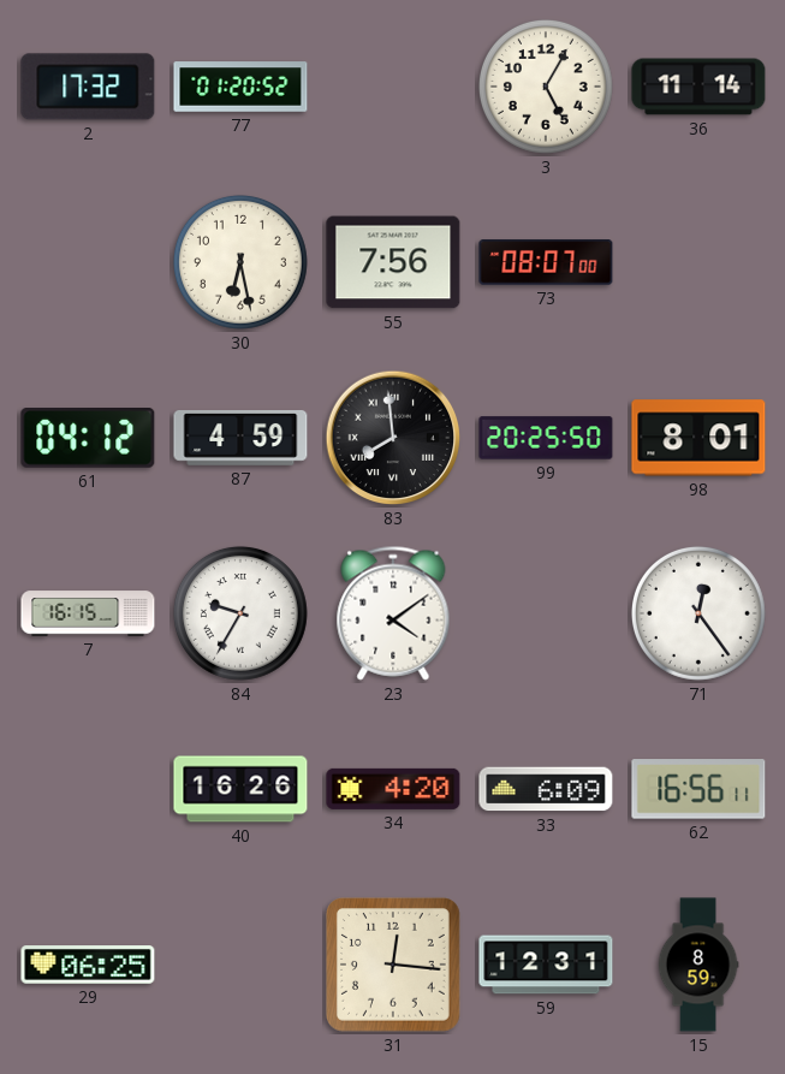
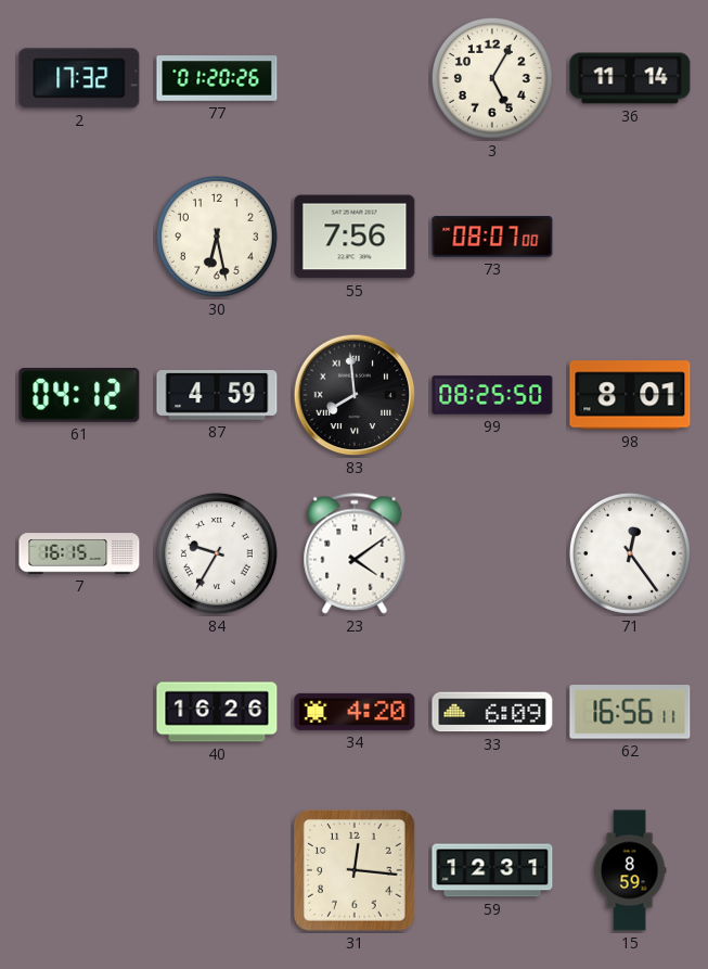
77: 01:20:52 -> 01:20:26 (217, 78)
99: 20:25 -> 08:25 (492, 395)
29: 06:25 -> none (88, 965)
